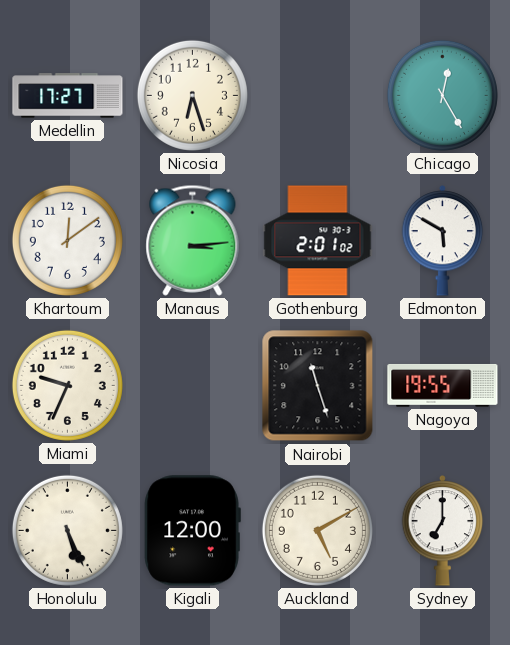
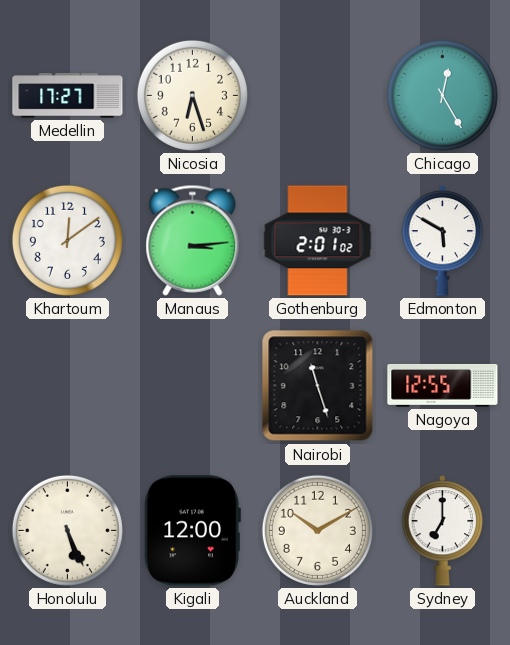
Miami: 9:34 -> none (67, 385)
Nagoya: 19:55 -> 12:55 (443, 385)
Auckland: 5:10 -> 10:10 (317, 530)
